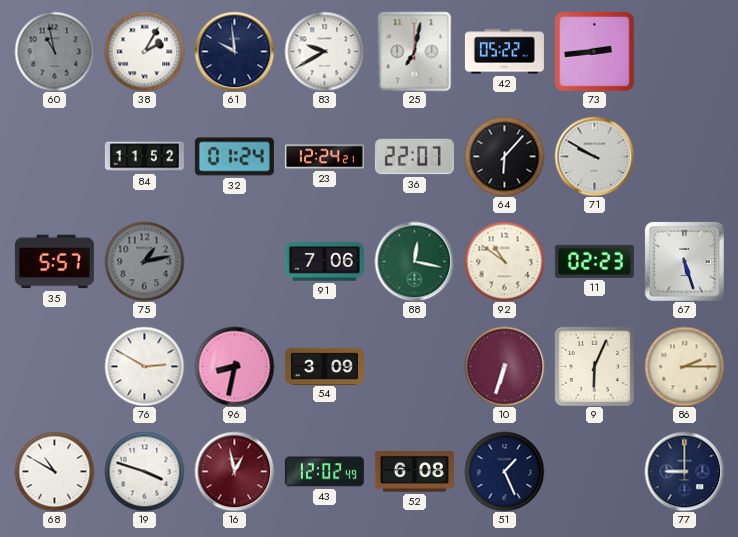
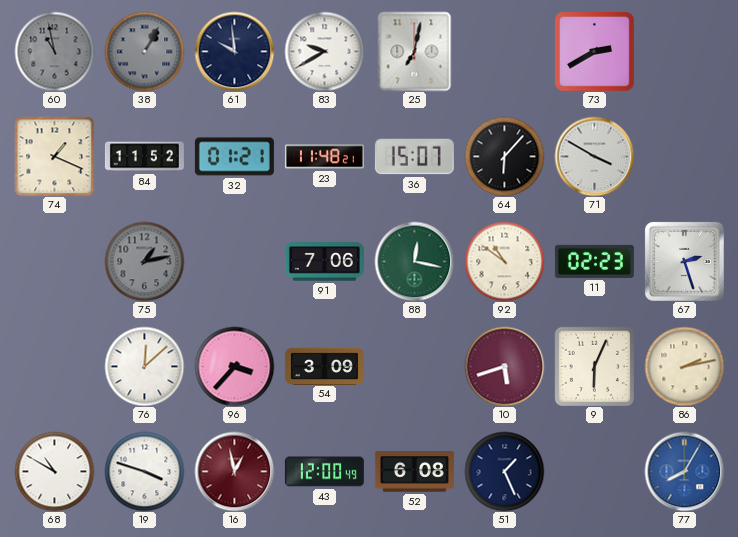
38: 2:05 -> 1:05 (144, 51)
38 dial: white -> grey (144, 51)
42: 05:22 -> none (504, 52)
73: 2:44 -> 2:40 (595, 52)
74: none -> 1:19 (54, 156)
32: 01:24 -> 01:21 (234, 157)
23: 12:24 -> 11:48 (324, 157)
36: 22:07 -> 15:07 (414, 157)
71: 9:50 -> 3:50 (594, 156)
35: 5:57 -> none (54, 262)
67: 5:27 -> 2:27 (684, 261)
76: 2:50 -> 12:08 (144, 366)
96: 8:32 -> 3:37 (234, 366)
10: 6:33 -> 5:42 (504, 366)
86: 2:15 -> 2:13 (684, 366)
43: 12:02 -> 12:00 (324, 472)
77: 9:00 -> 8:05 (684, 471)
77 dial: navy -> blue (684, 471)
